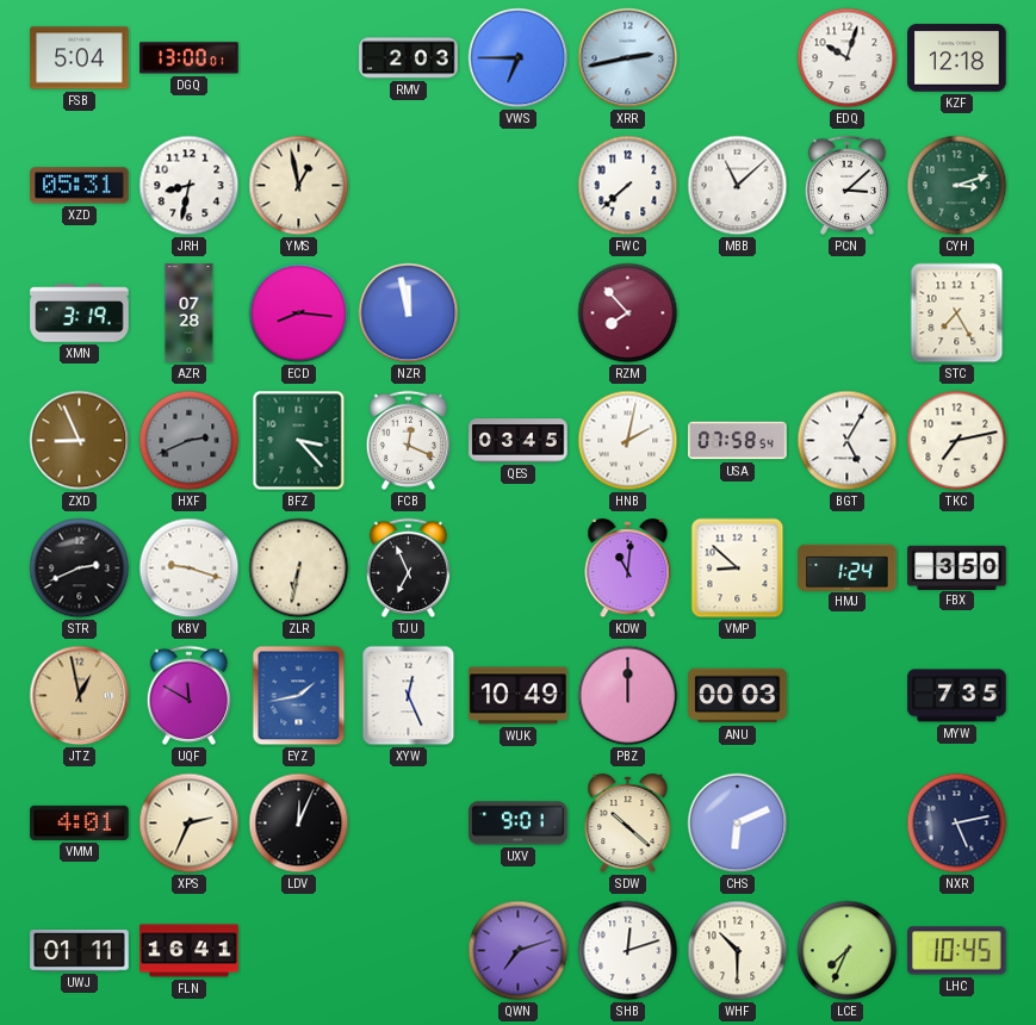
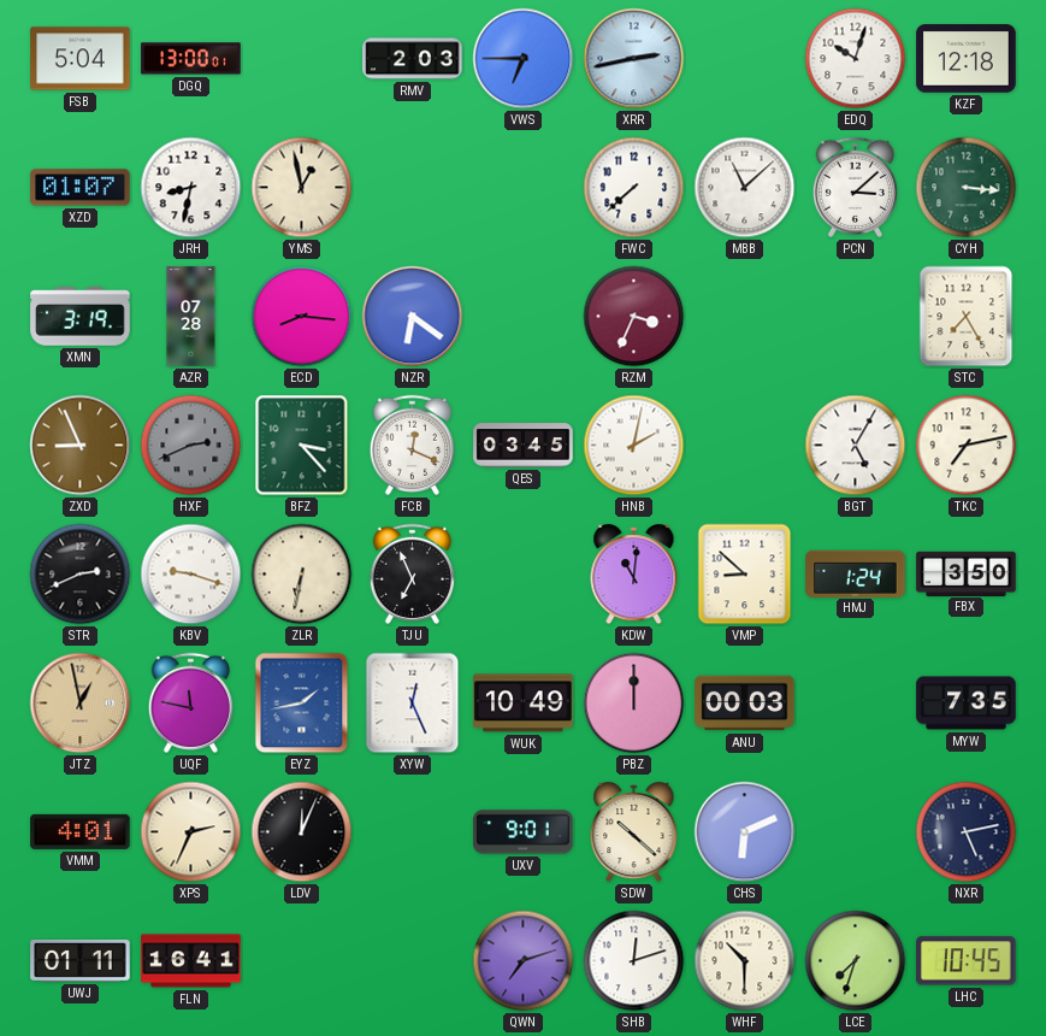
XZD: 05:31 -> 01:07 (81, 188)
CYH: 3:12 -> 3:16 (967, 188)
NZR: 11:58 -> 6:21 (413, 317)
RZM: 7:53 -> 3:34 (634, 317)
USA: 07:58 -> none (738, 441)
UQF: 11:50 -> 11:47 (190, 702)
LCE: 7:34 -> 7:33 (856, 961)
